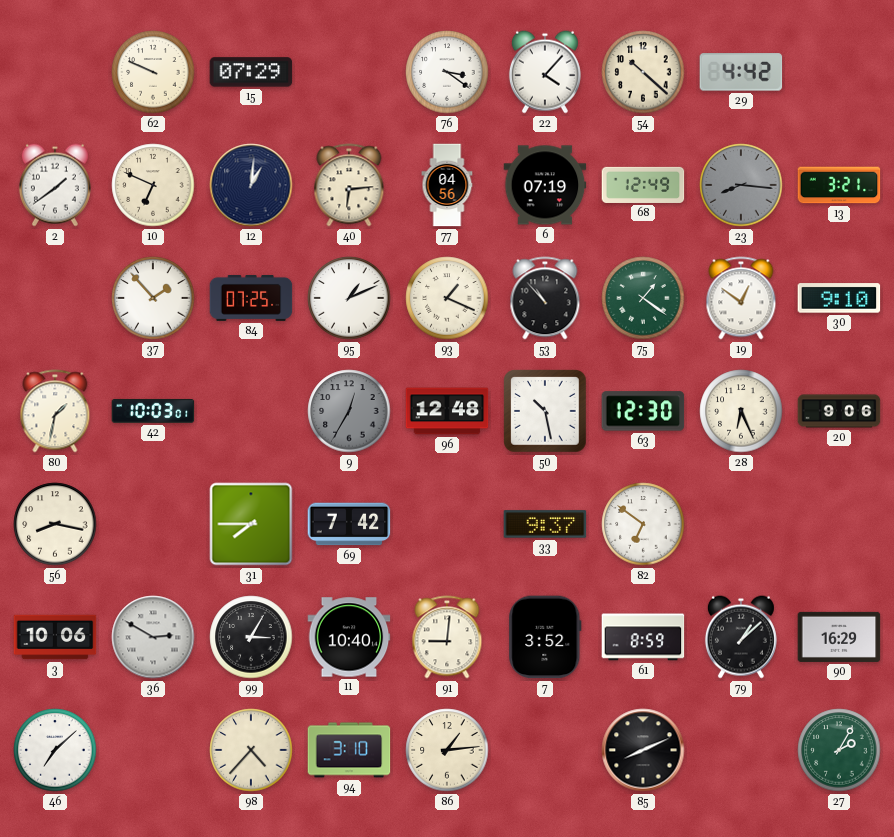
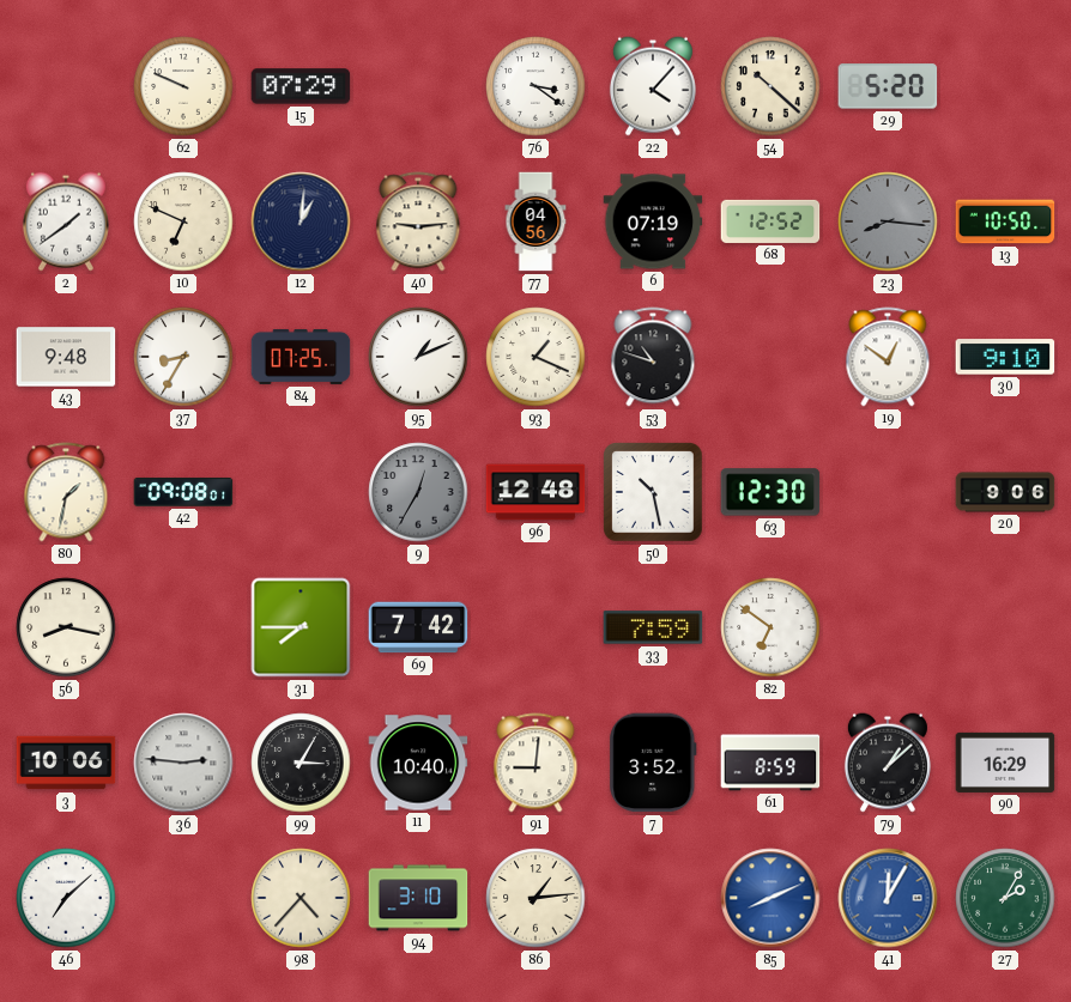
29: 4:42 -> 5:20 (888, 86)
40: 6:14 -> 9:14 (418, 221)
68: 12:49 -> 12:52 (770, 221)
13: 3:21 -> 10:50 (1005, 221)
43: none -> 9:48 (66, 357)
37: 1:53 -> 8:35 (183, 357)
53: 10:53 -> 10:48 (653, 357)
75: 1:21 -> none (643, 298)
42: 10:03 -> 09:08 (183, 492)
28: 6:26 -> none (741, 411)
33: 9:37 -> 7:59 (653, 627)
36: 2:50 -> 2:46 (183, 763)
85 dial: black -> blue (770, 898)
41: none -> 12:05 (888, 898)
